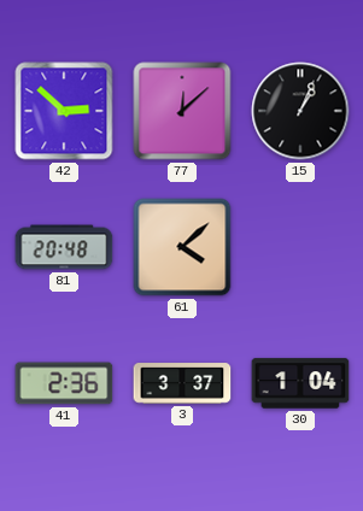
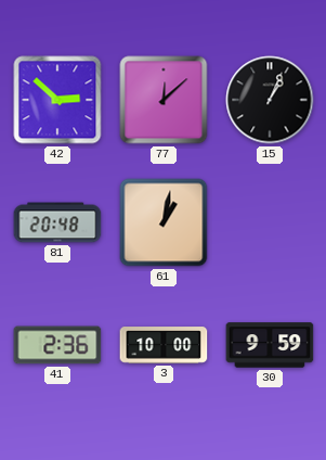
61: 4:08 -> 1:02 (164, 222)
3: 3:37 -> 10:00 (164, 345)
30: 1:04 -> 9:59 (270, 345)
